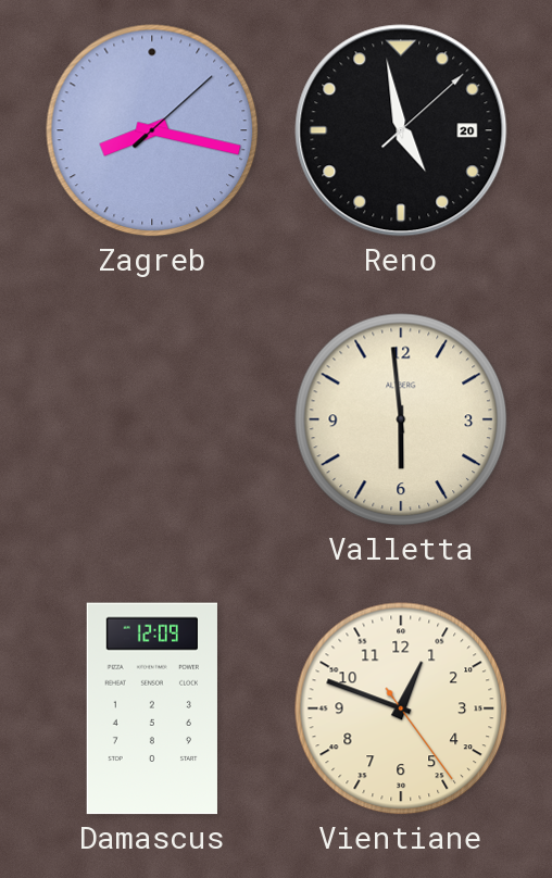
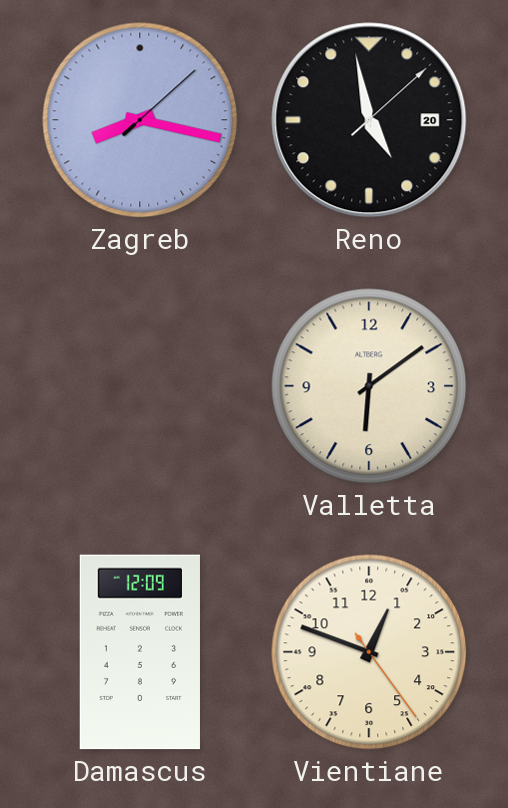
Valletta: 5:59 -> 6:09 (369, 386)
